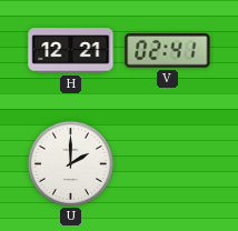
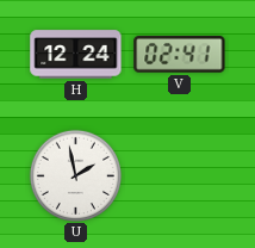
H: 12:21 -> 12:24 (76, 55)
U: 2:00 -> 1:58 (75, 175)
